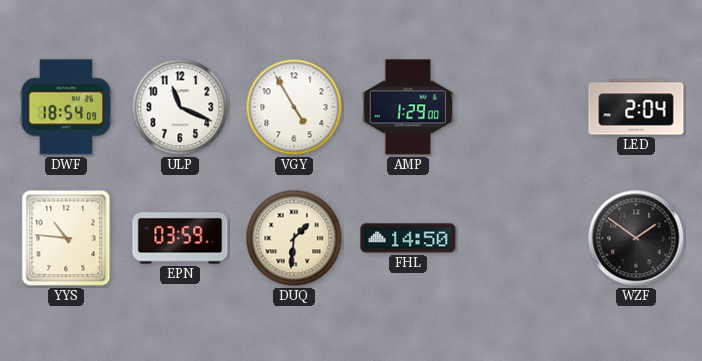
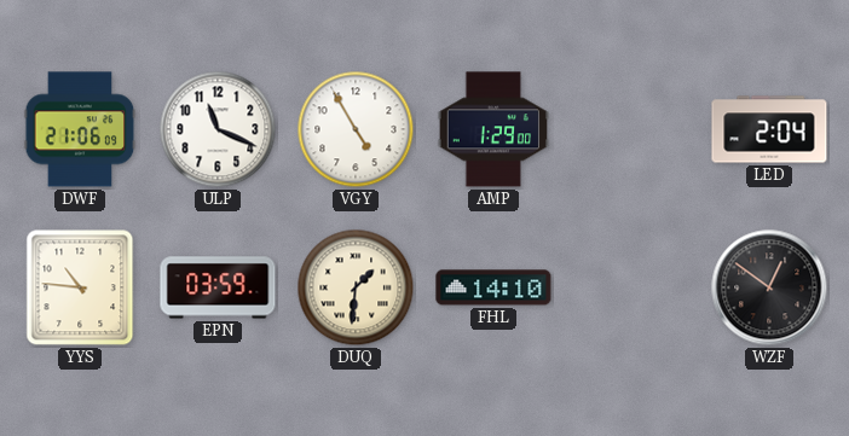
DWF: 18:54 -> 21:06 (80, 129)
FHL: 14:50 -> 14:10 (493, 287)
WZF: 1:51 -> 12:51 (769, 287)
